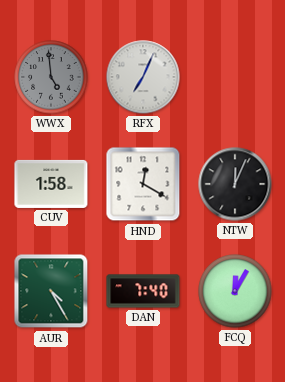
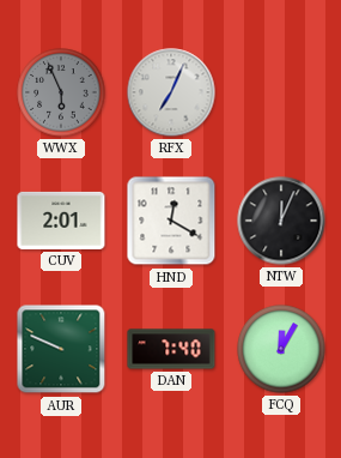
WWX: 4:59 -> 5:56 (61, 92)
CUV: 1:58 -> 2:01 (61, 221)
AUR: 4:25 -> 9:49 (61, 349)
